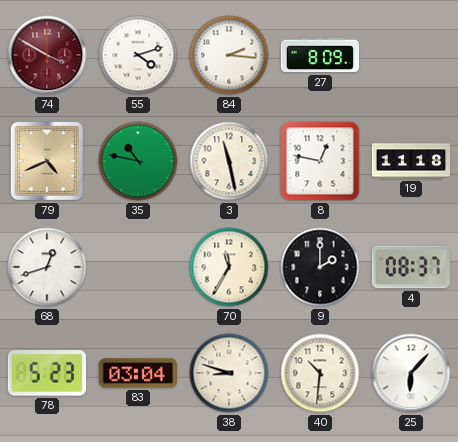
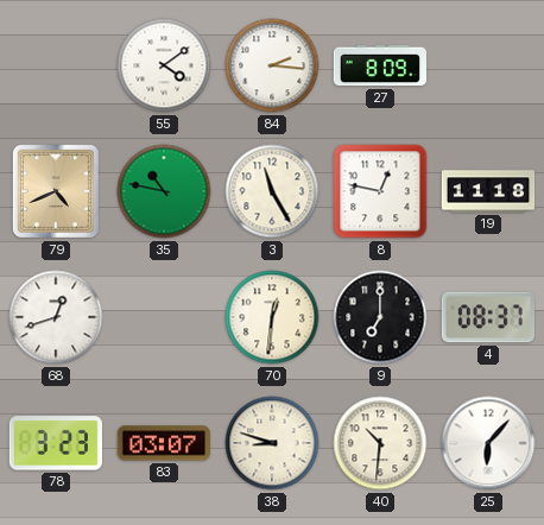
74: 3:50 -> none (47, 55)
55: 4:12 -> 4:09 (164, 65)
3: 11:28 -> 11:25 (272, 191)
70: 11:35 -> 12:31 (272, 317)
9: 2:00 -> 7:00 (380, 317)
78: 5:23 -> 3:23 (56, 443)
83: 03:04 -> 03:07 (163, 443)
